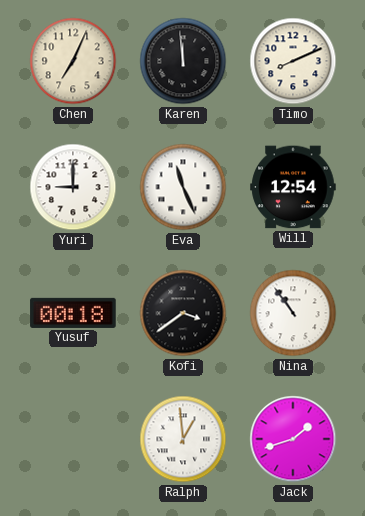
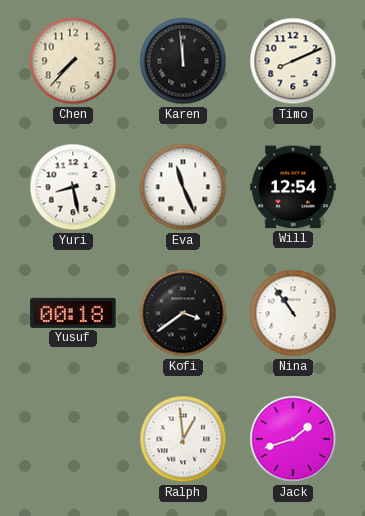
Chen: 7:04 -> 7:37 (73, 61)
Yuri: 9:00 -> 8:28 (73, 187)
